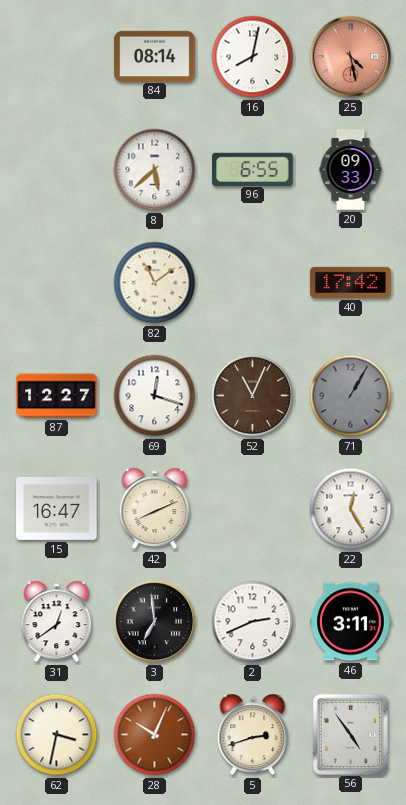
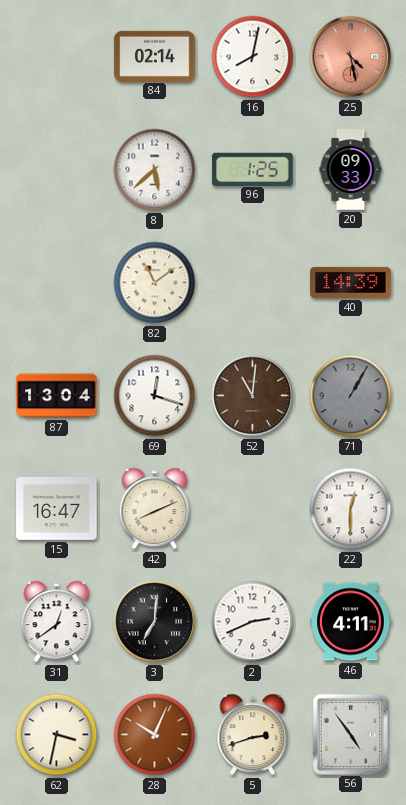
84: 08:14 -> 02:14 (155, 56)
96: 6:55 -> 1:25 (253, 169)
40: 17:42 -> 14:39 (351, 282)
87: 12:27 -> 13:04 (57, 396)
52: 11:04 -> 11:01 (253, 396)
22: 12:25 -> 12:30 (351, 509)
3: 6:59 -> 7:01 (155, 622)
46: 3:11 -> 4:11 (351, 622)
